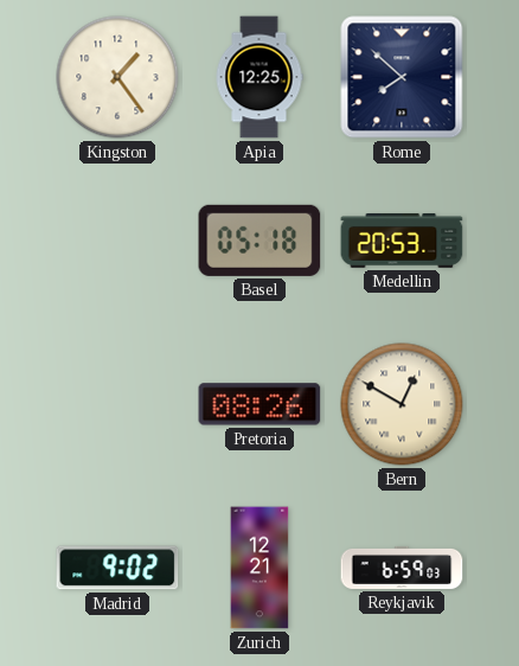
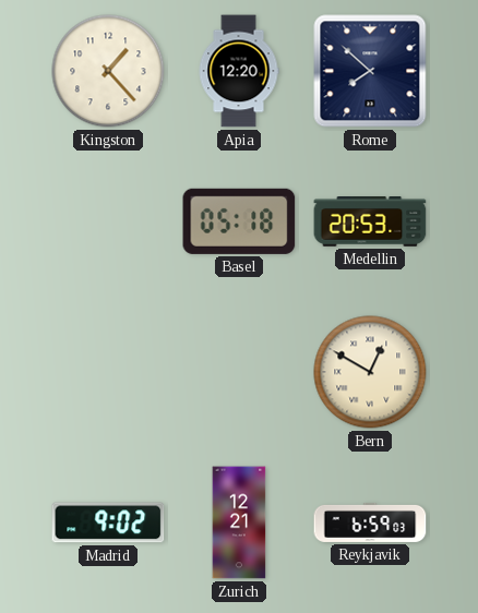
Kingston: 1:24 -> 1:23 (108, 71)
Apia: 12:25 -> 12:20 (239, 71)
Pretoria: 08:26 -> none (259, 404)
